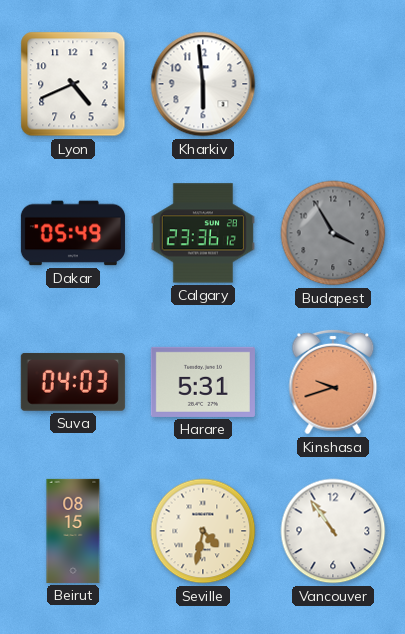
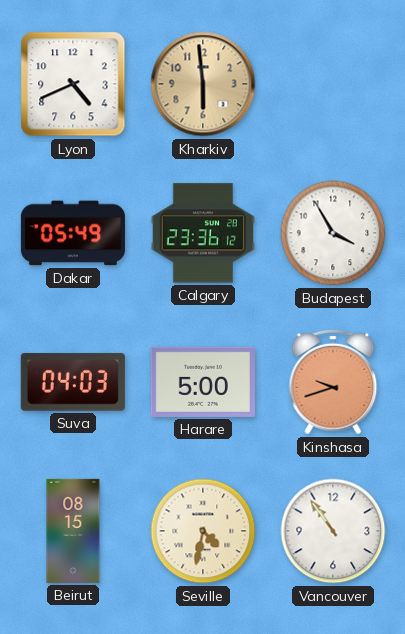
Kharkiv dial: white -> champagne (203, 84)
Budapest dial: grey -> white (333, 233)
Harare: 5:31 -> 5:00 (203, 382)
